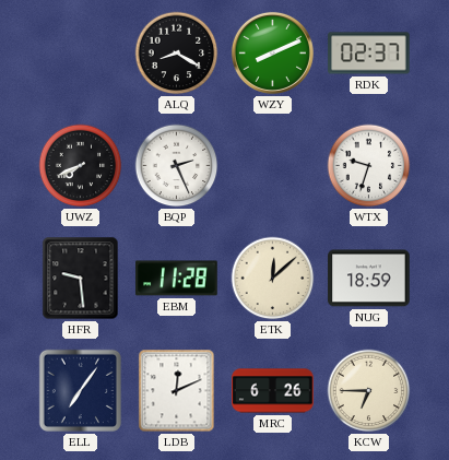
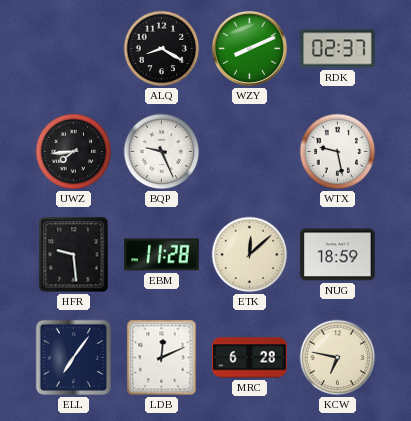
UWZ: 7:41 -> 7:44 (74, 152)
BQP: 2:26 -> 9:26 (162, 152)
WTX: 9:33 -> 9:28 (338, 152)
MRC: 6:26 -> 6:28 (250, 358)
KCW: 6:45 -> 6:47 (338, 358)
